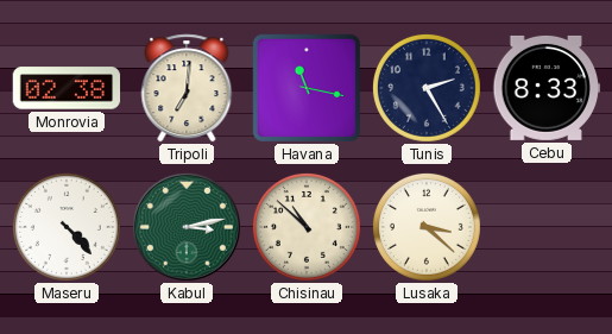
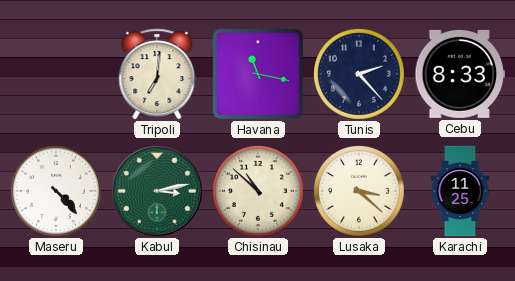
Monrovia: 02:38 -> none (67, 88)
Tunis: 2:25 -> 2:23 (359, 74)
Karachi: none -> 11:25 (460, 191)
